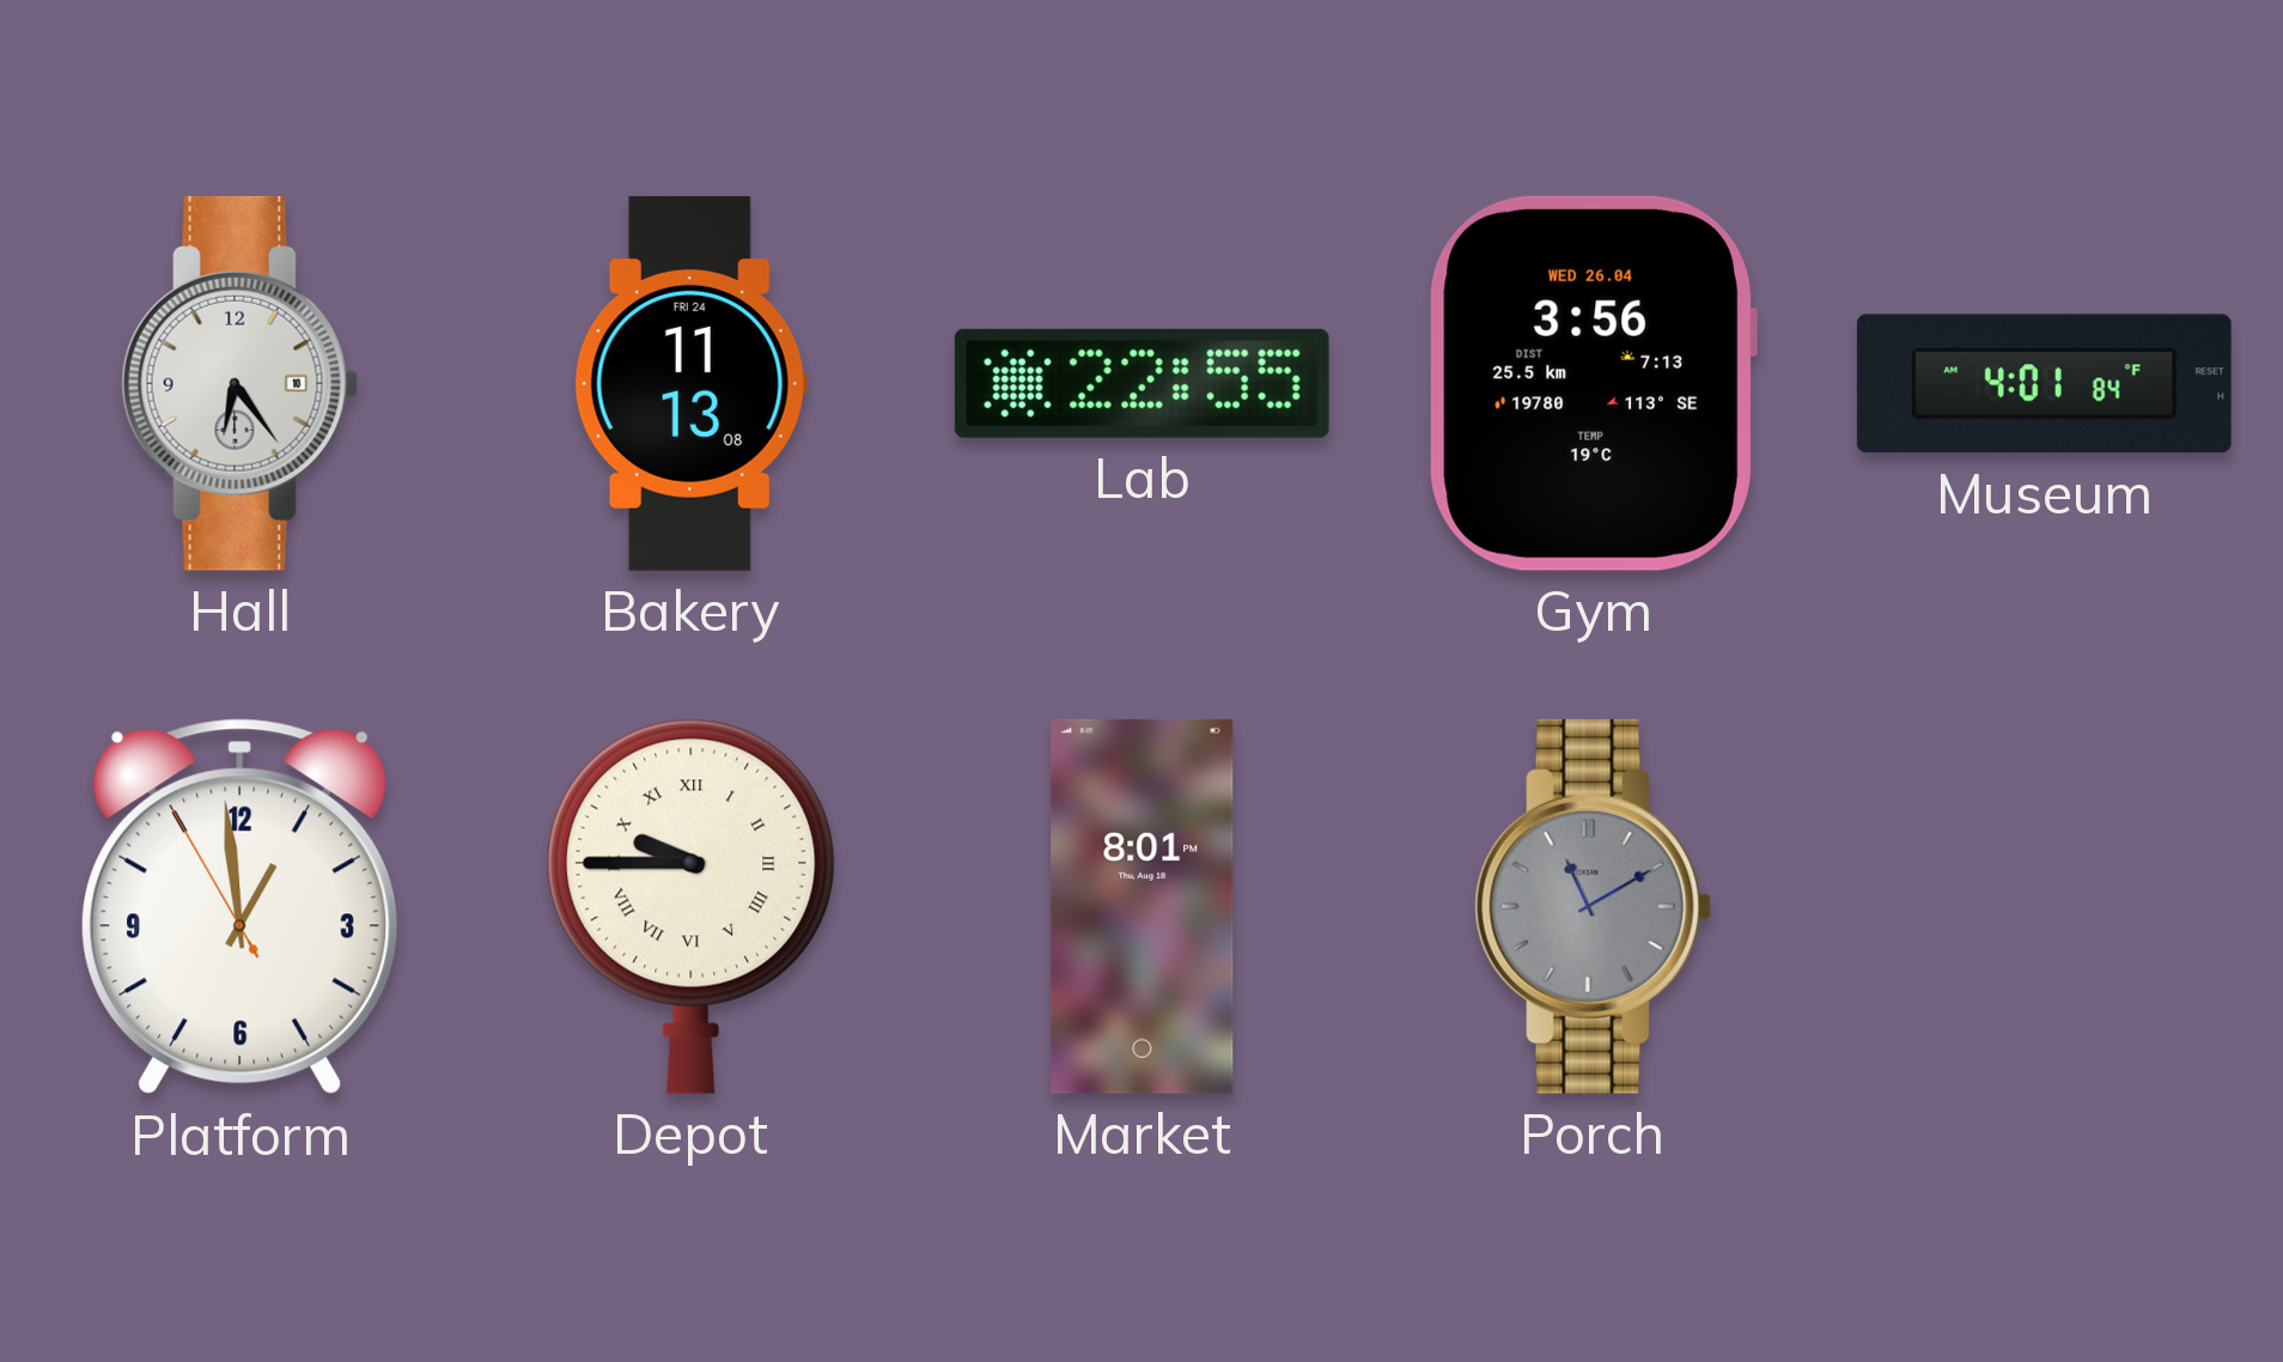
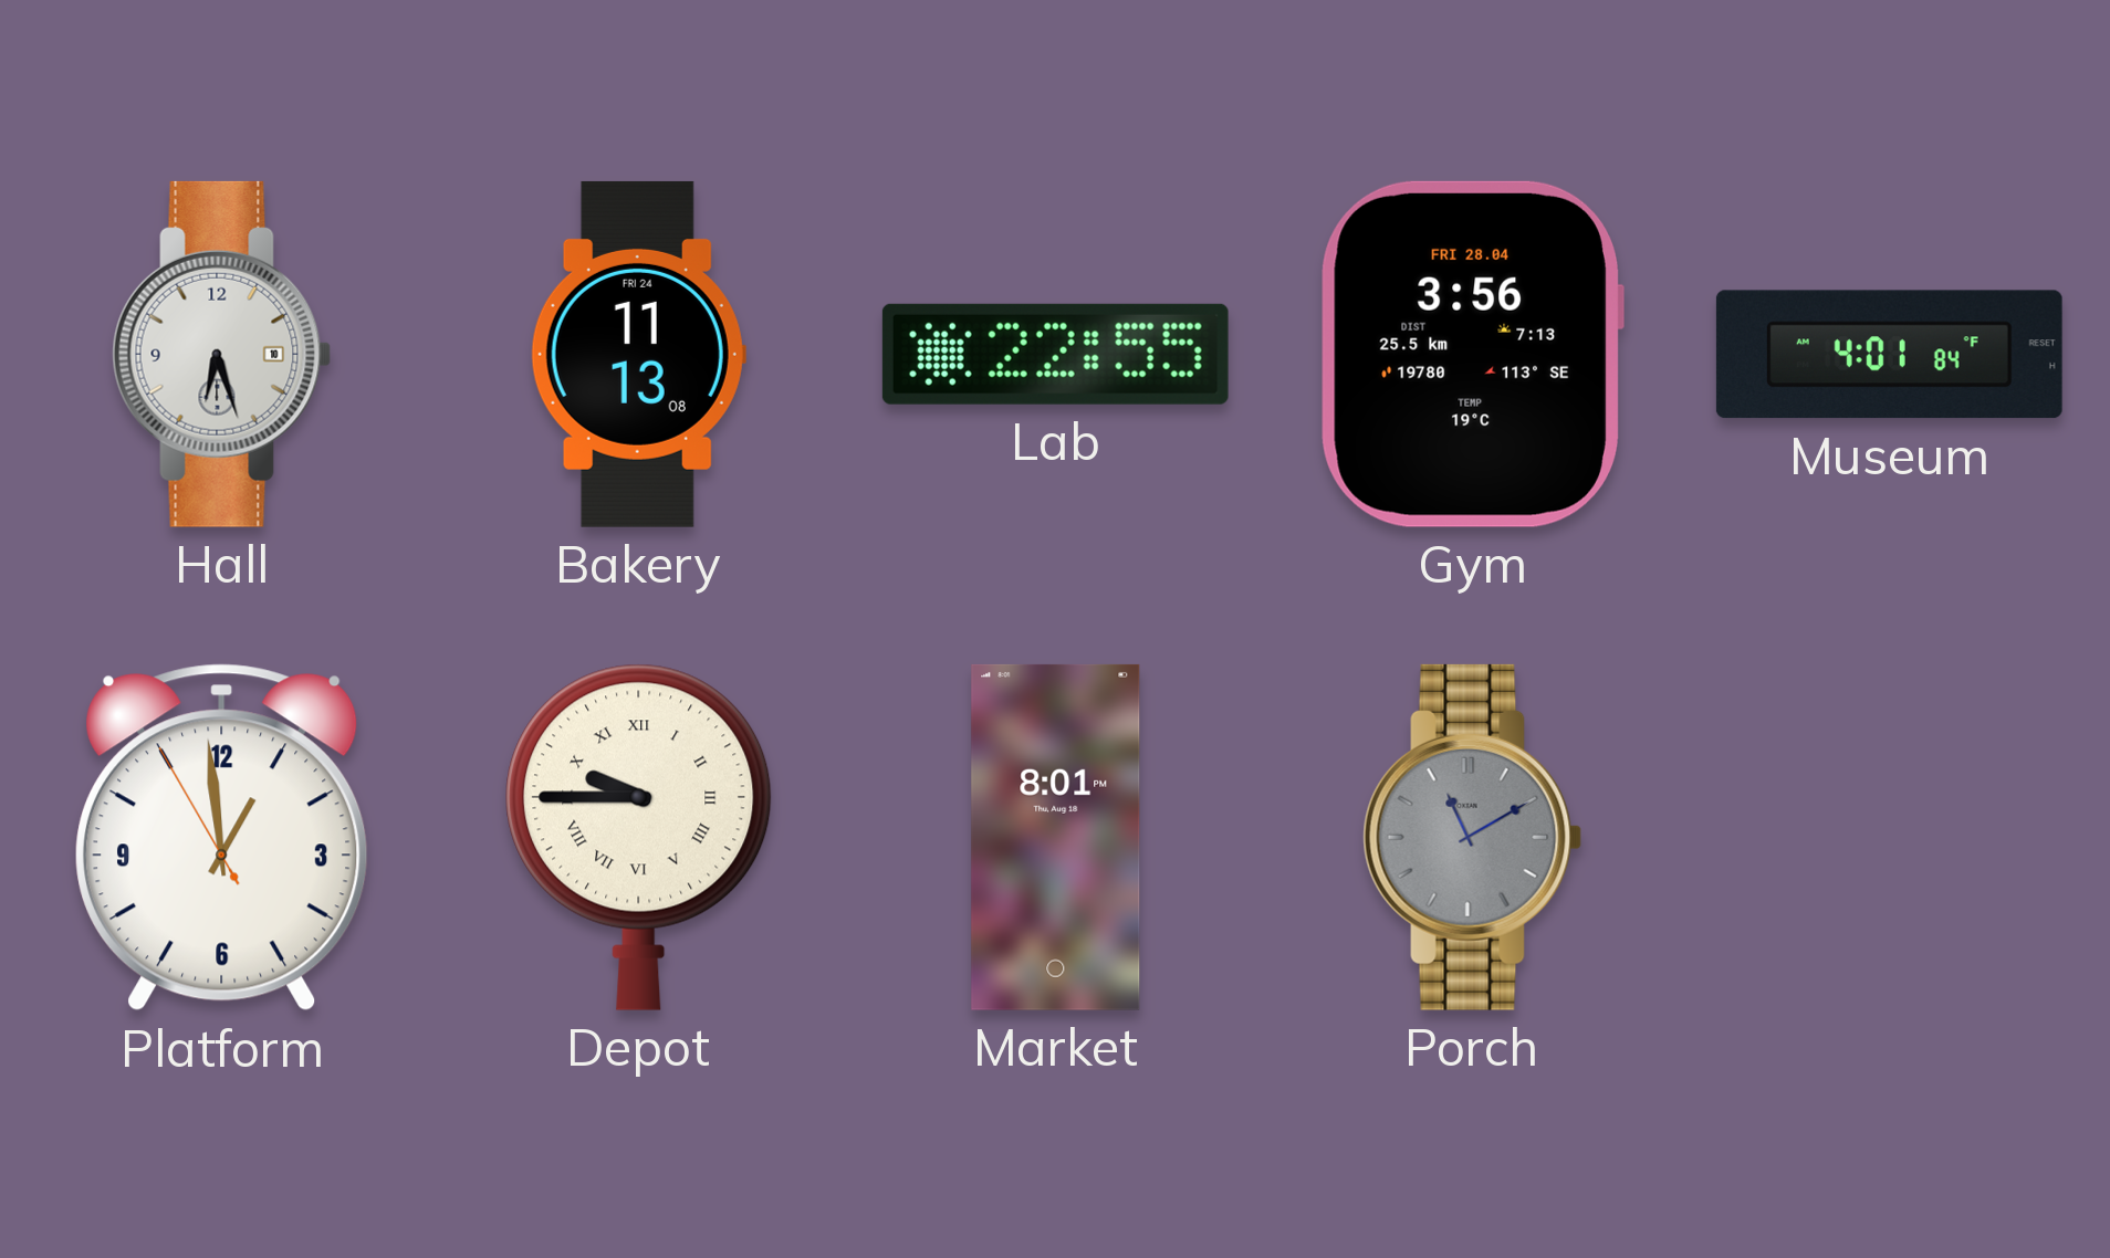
Hall: 6:24 -> 6:27 (222, 354)
Gym date: WED 26.04 -> FRI 28.04 (1472, 354)
